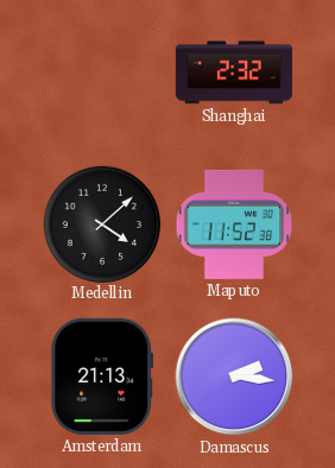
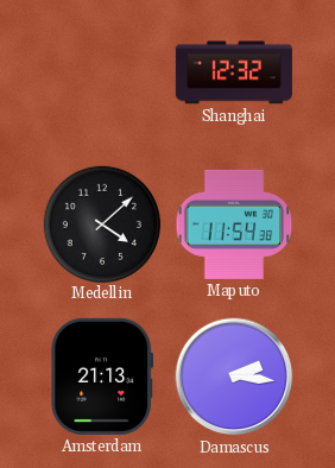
Shanghai: 2:32 -> 12:32 (234, 72)
Maputo: 11:52 -> 11:54 (234, 224)
